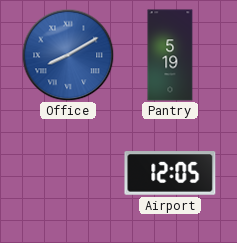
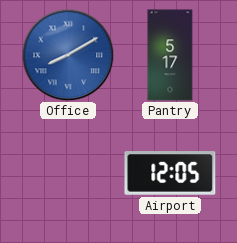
Pantry: 5:19 -> 5:17 (170, 55)
